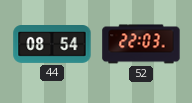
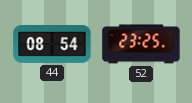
52: 22:03 -> 23:25 (141, 44)
